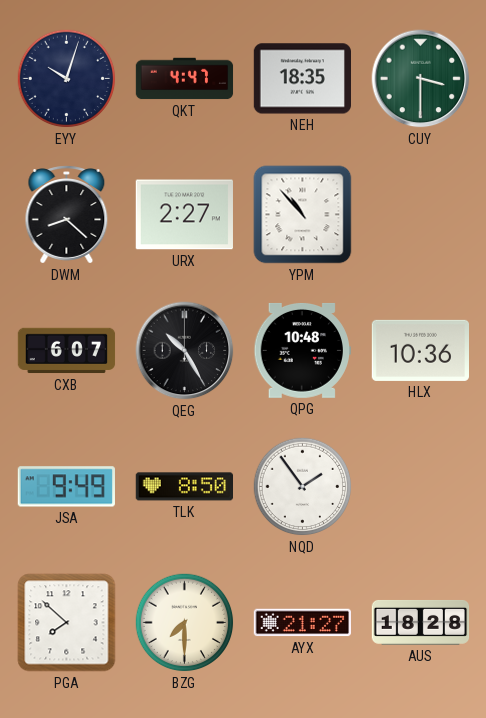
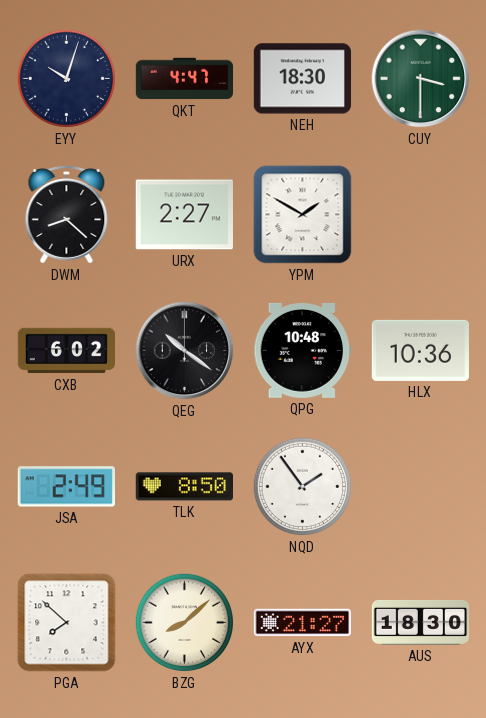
NEH: 18:35 -> 18:30 (302, 79)
YPM: 10:53 -> 1:50 (303, 215)
CXB: 6:07 -> 6:02 (67, 351)
QEG: 10:25 -> 10:21 (185, 351)
JSA: 9:49 -> 2:49 (66, 487)
BZG: 7:30 -> 8:08 (185, 623)
AUS: 18:28 -> 18:30 (421, 622)
